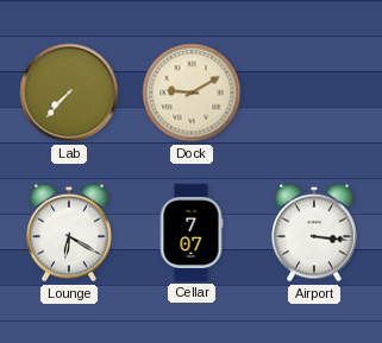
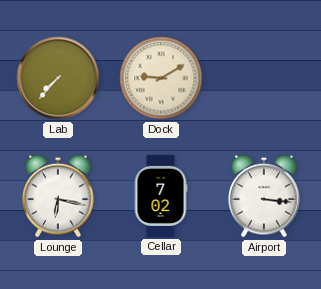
Lounge: 6:20 -> 6:17 (58, 196)
Cellar: 7:07 -> 7:02 (161, 196)
